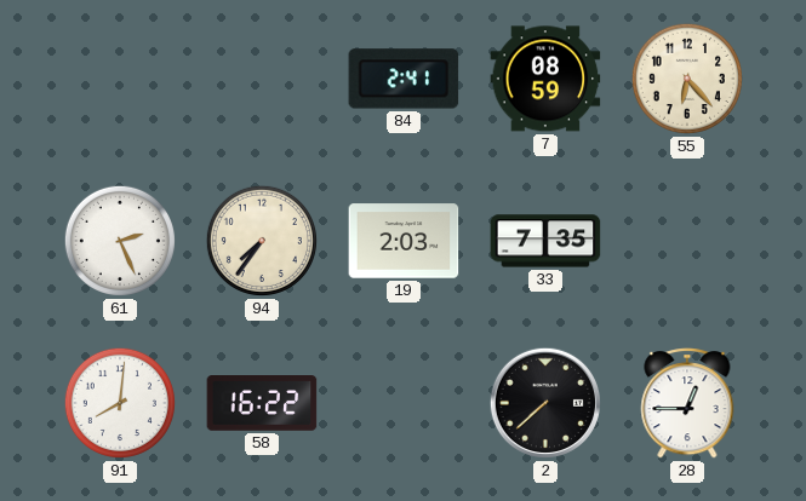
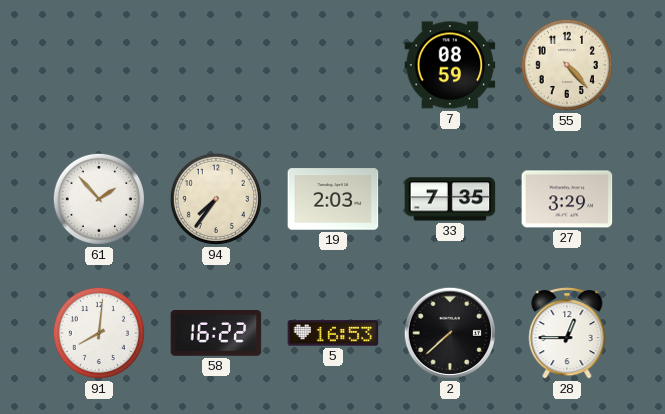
84: 2:41 -> none (404, 79)
55: 6:23 -> 4:23 (567, 65)
61: 2:26 -> 1:53 (99, 199)
27: none -> 3:29 (567, 199)
5: none -> 16:53 (333, 333)
